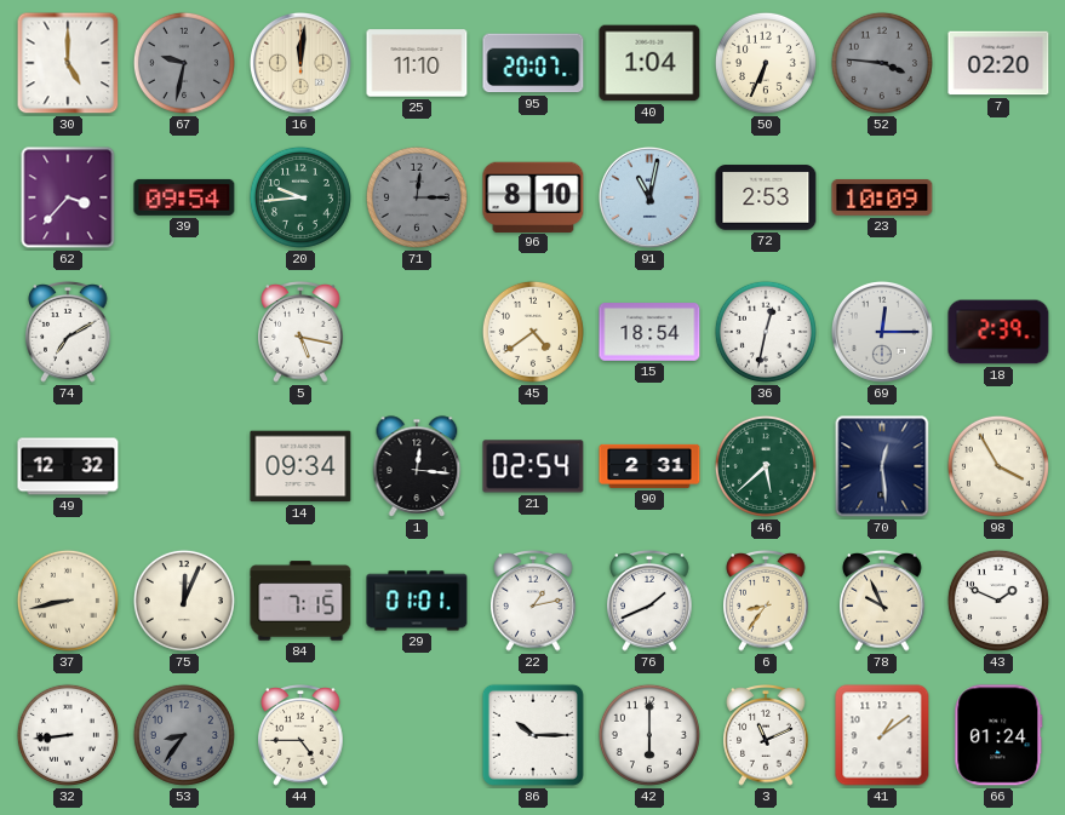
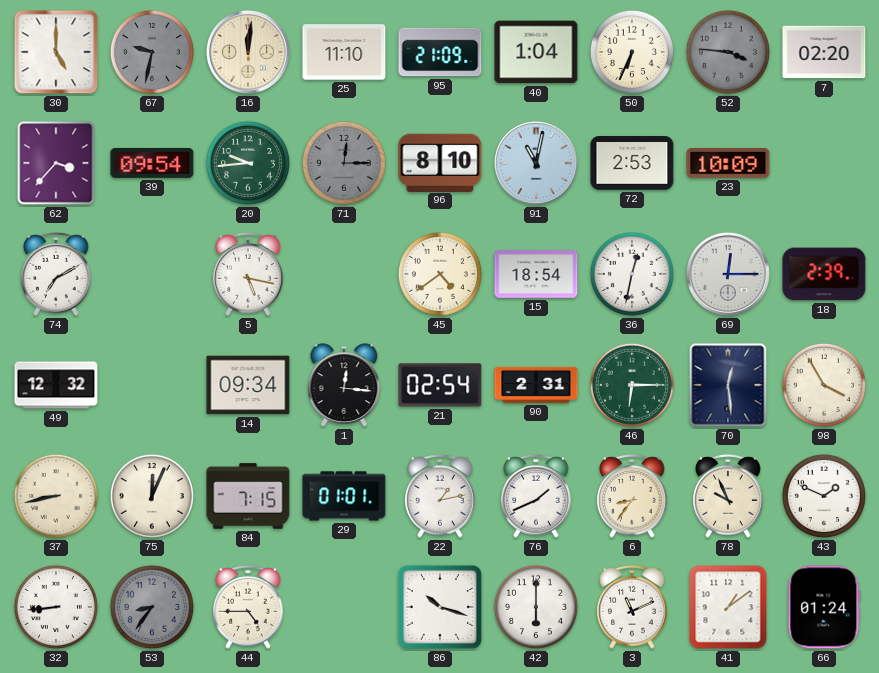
95: 20:07 -> 21:09 (440, 52)
46: 5:38 -> 6:15 (632, 385)
86: 10:15 -> 10:18 (440, 607)
